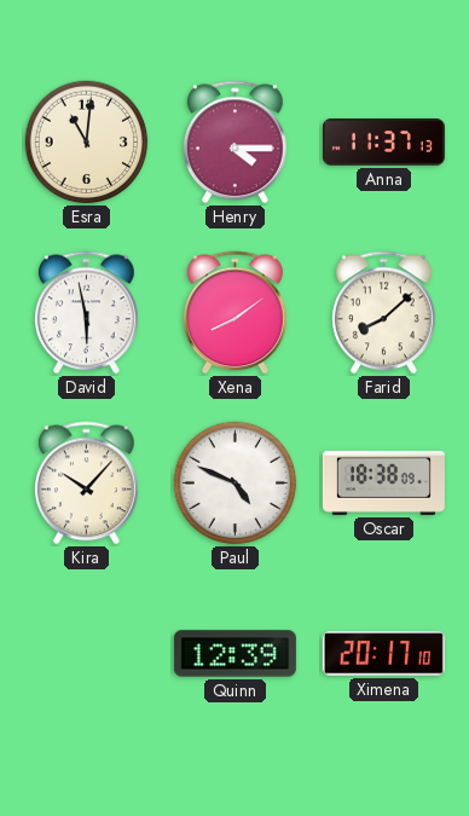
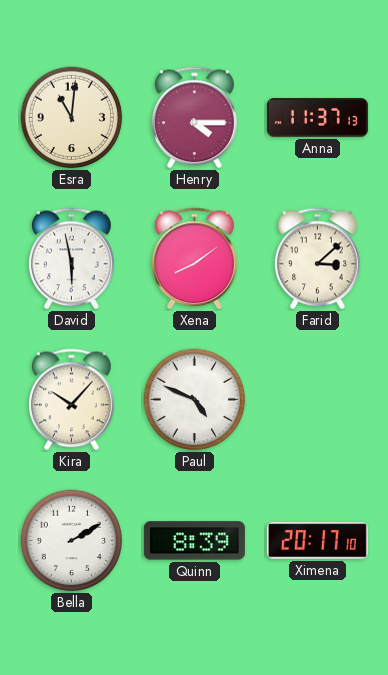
Farid: 8:08 -> 3:08 (318, 259)
Oscar: 18:38 -> none (383, 482)
Bella: none -> 2:10 (72, 541)
Quinn: 12:39 -> 8:39 (194, 541)
